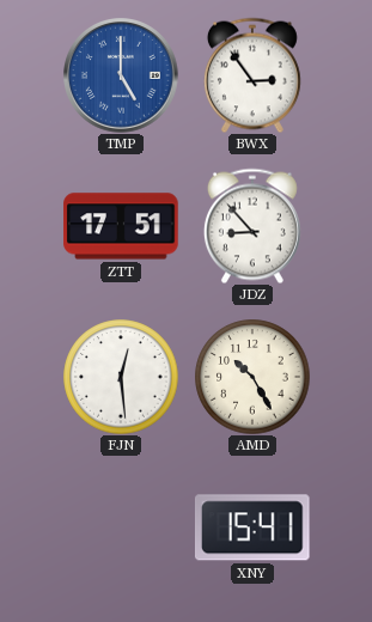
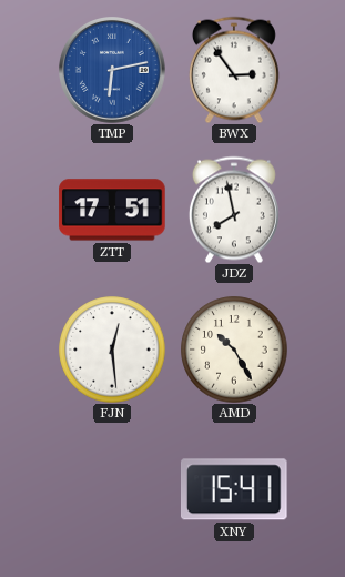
TMP: 5:00 -> 6:13 (113, 71)
JDZ: 8:53 -> 7:58 (234, 210)
